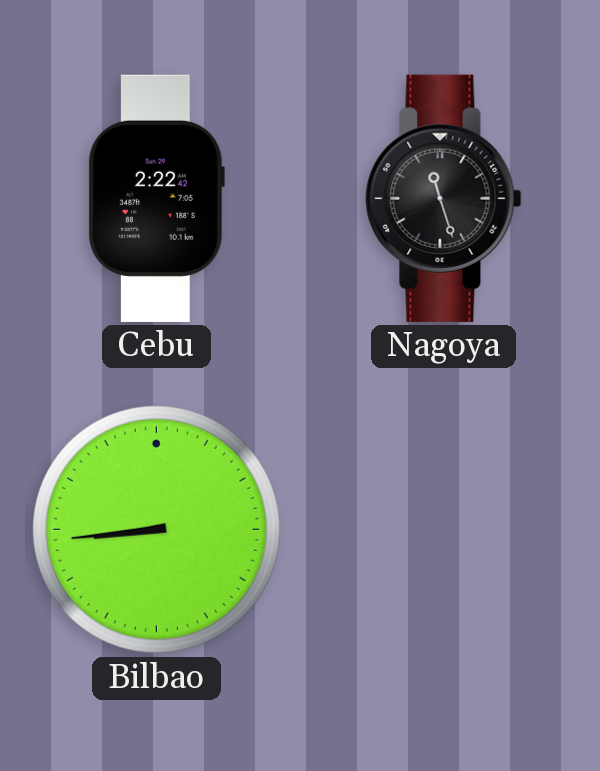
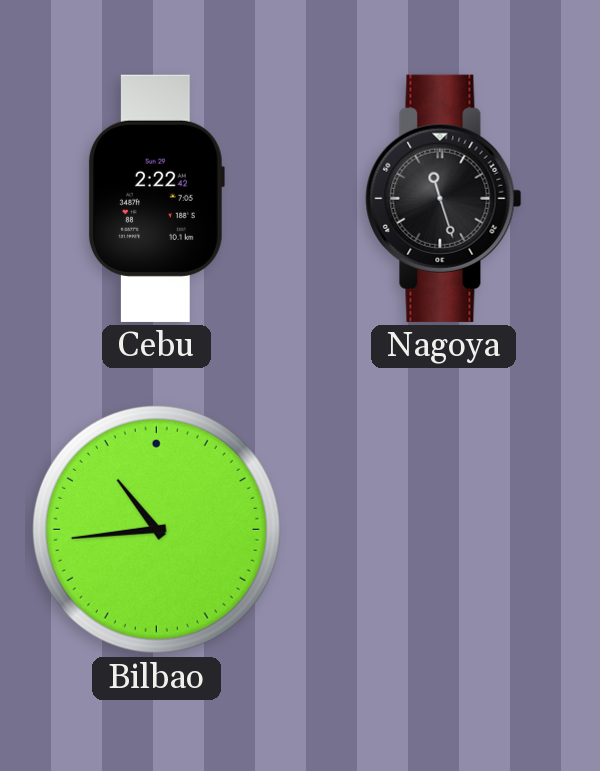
Bilbao: 8:44 -> 10:44 (156, 529)
